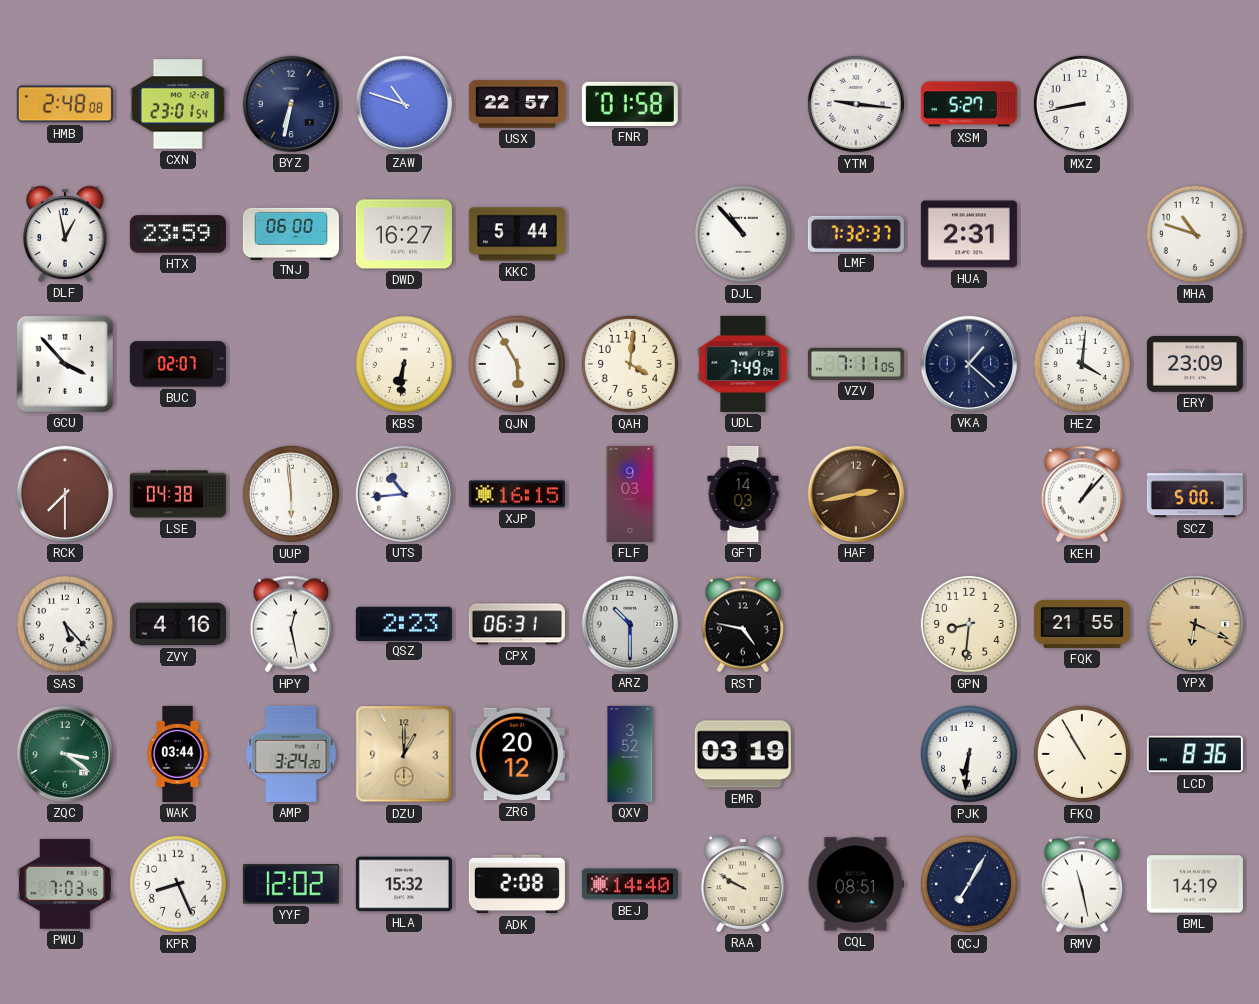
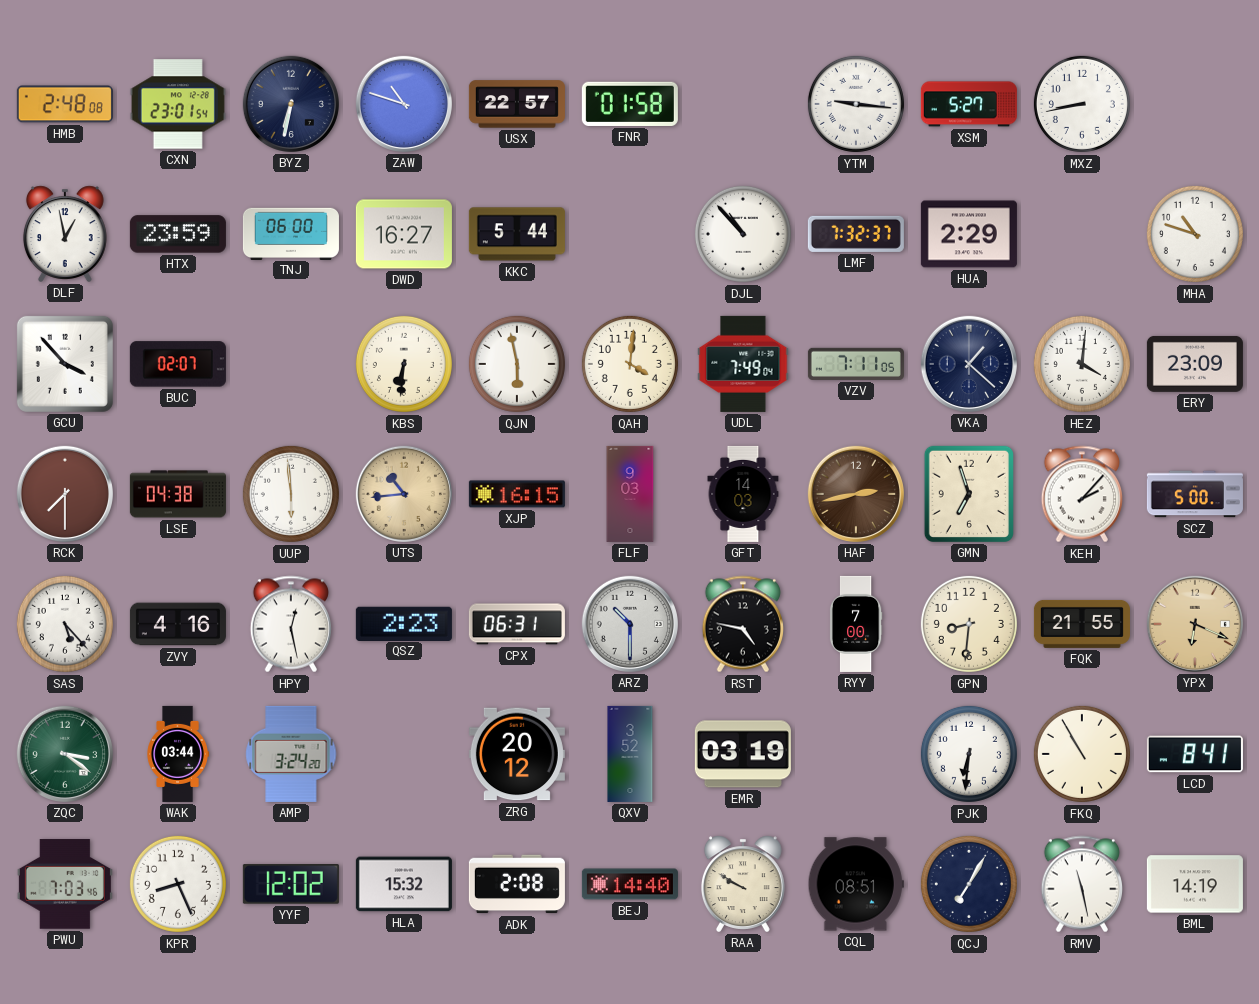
HUA: 2:31 -> 2:29 (969, 234)
QJN: 5:55 -> 5:58 (517, 364)
UTS dial: white -> champagne (404, 494)
GMN: none -> 6:57 (969, 494)
KEH: 1:07 -> 2:07 (1081, 494)
RYY: none -> 7:00 (856, 624)
DZU: 1:00 -> none (404, 754)
LCD: 8:36 -> 8:41 (1195, 754)
